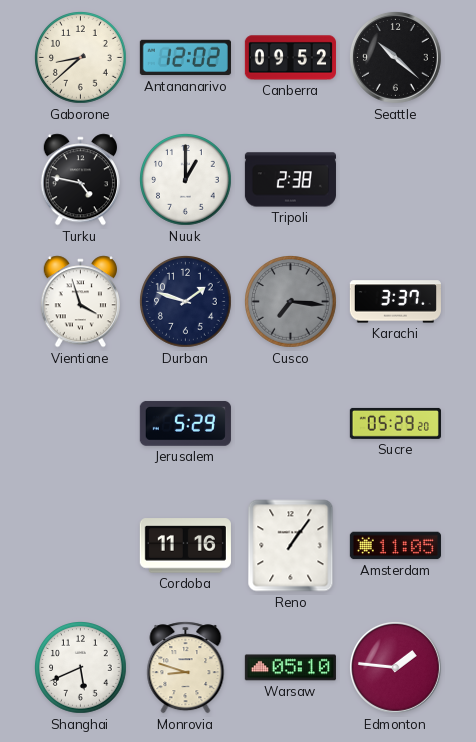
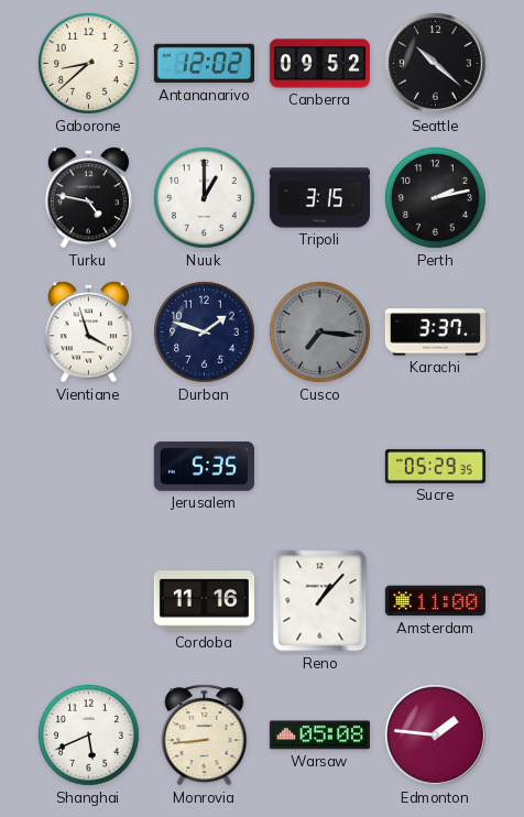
Tripoli: 2:38 -> 3:15 (319, 198)
Perth: none -> 2:13 (436, 198)
Jerusalem: 5:29 -> 5:35 (204, 466)
Sucre: 05:29:20 -> 05:29:35 (435, 466)
Reno: 1:06 -> 1:07 (320, 601)
Amsterdam: 11:05 -> 11:00 (435, 601)
Monrovia: 8:48 -> 8:44 (205, 736)
Warsaw: 05:10 -> 05:08 (319, 736)
